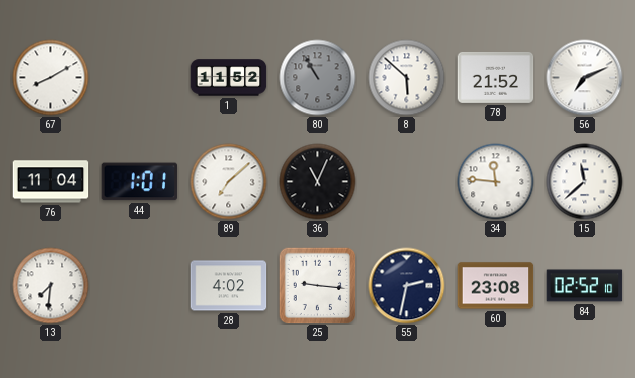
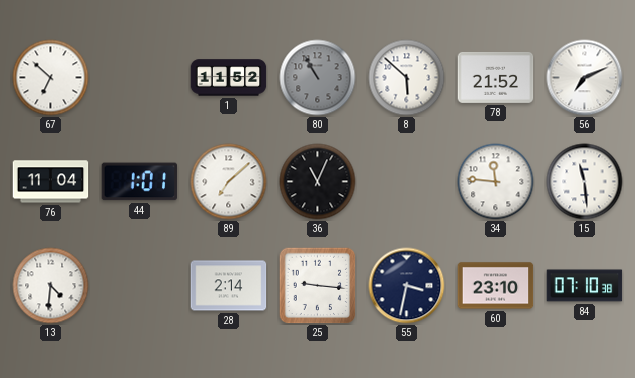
67: 8:10 -> 6:52 (51, 78)
15: 11:38 -> 11:29 (585, 182)
13: 7:31 -> 4:31 (51, 286)
28: 4:02 -> 2:14 (229, 286)
55: 2:32 -> 3:32 (407, 286)
60: 23:08 -> 23:10 (496, 286)
84: 02:52 -> 07:10 (585, 286)
